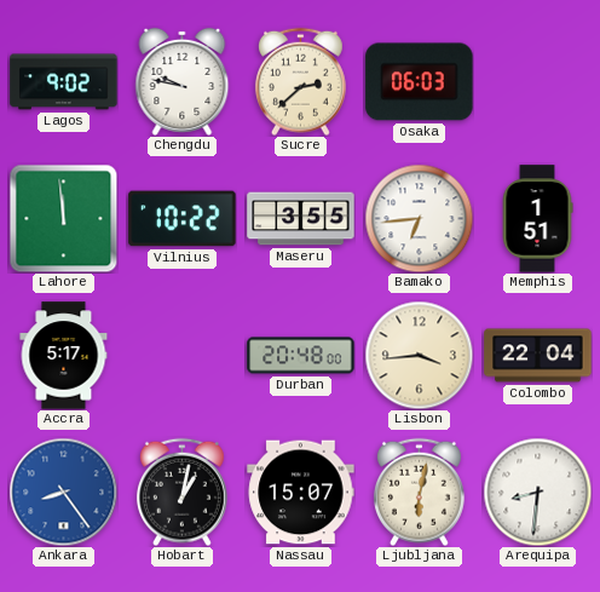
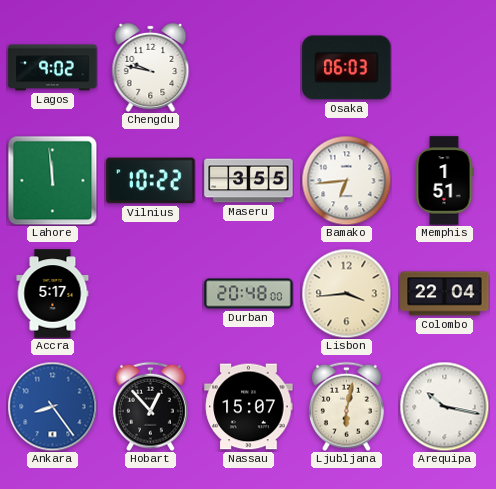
Sucre: 2:38 -> none (300, 81)
Hobart: 1:02 -> 12:53 (150, 406)
Arequipa: 8:31 -> 10:17 (444, 406)
